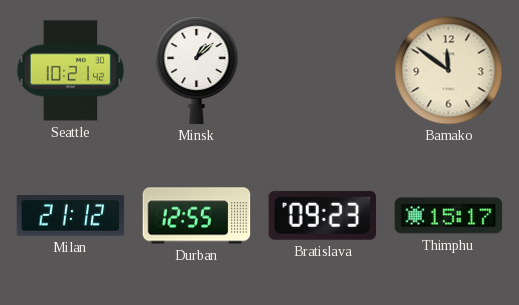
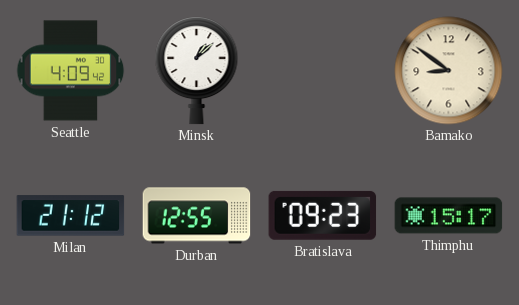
Seattle: 10:21 -> 4:09 (71, 71)
Bamako: 11:51 -> 8:51 (449, 71)
